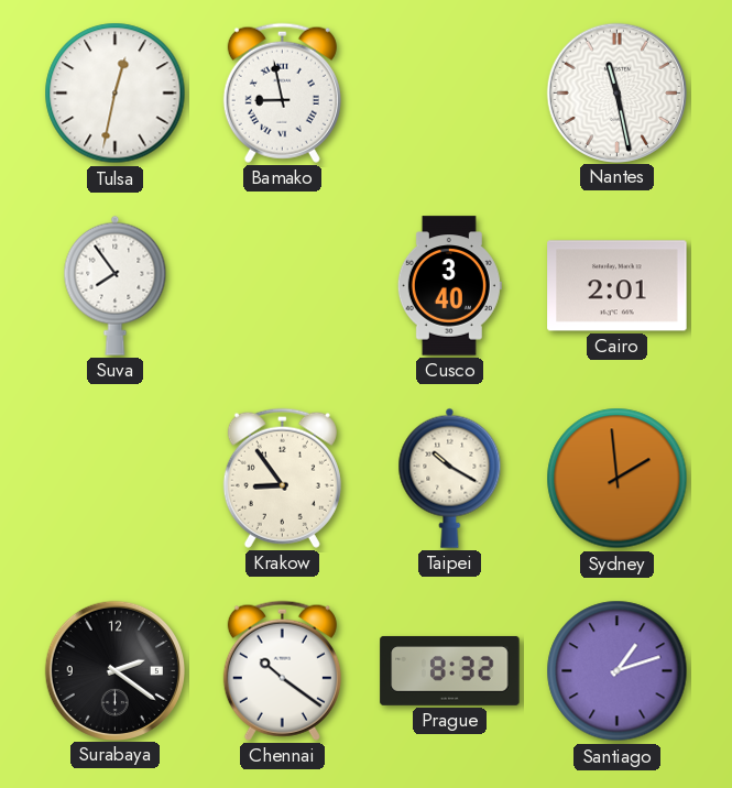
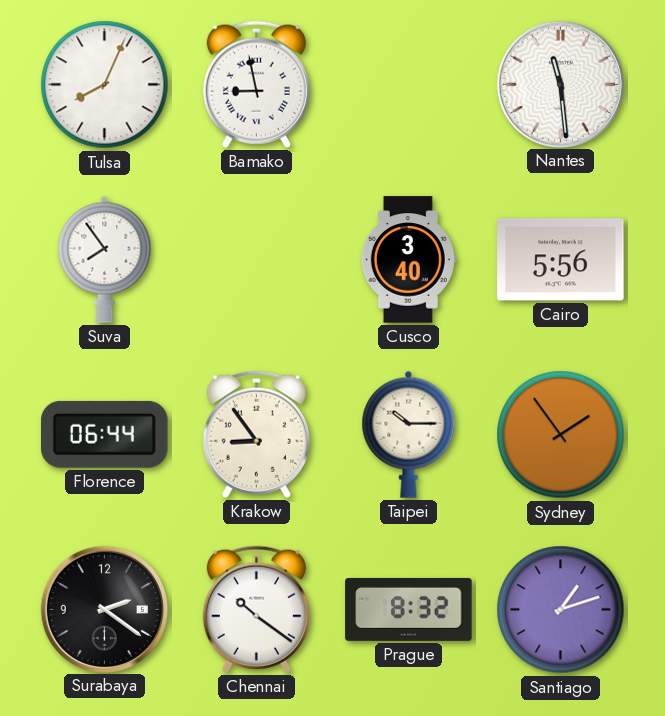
Tulsa: 12:32 -> 8:04 (105, 85)
Nantes: 11:28 -> 11:29 (560, 84)
Cairo: 2:01 -> 5:56 (561, 260)
Florence: none -> 06:44 (105, 434)
Taipei: 10:20 -> 10:15 (409, 434)
Sydney: 1:59 -> 1:54 (561, 435)
